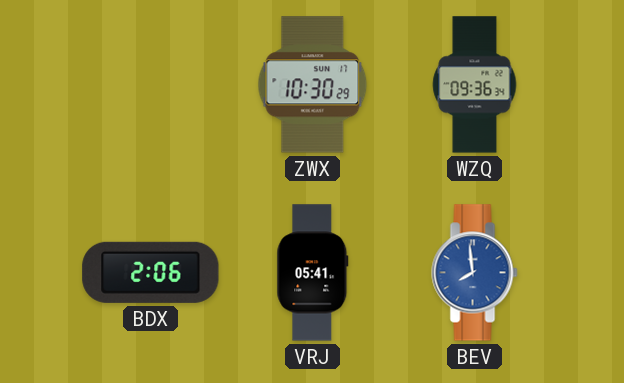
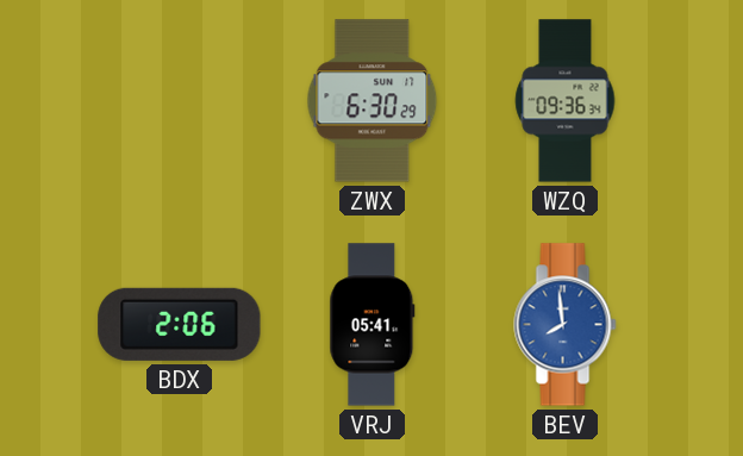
ZWX: 10:30 -> 6:30 (373, 101)
